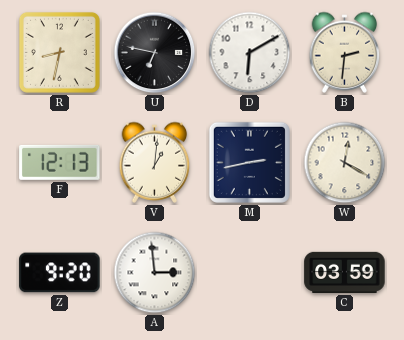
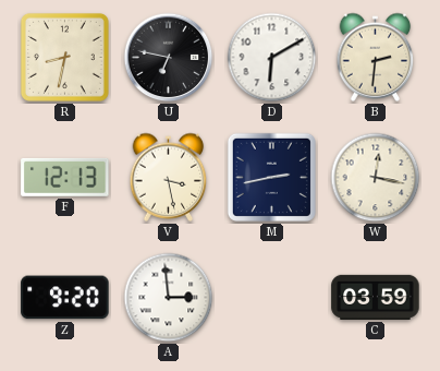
V: 1:01 -> 3:28 (169, 177)
W: 12:20 -> 12:17 (376, 178)
